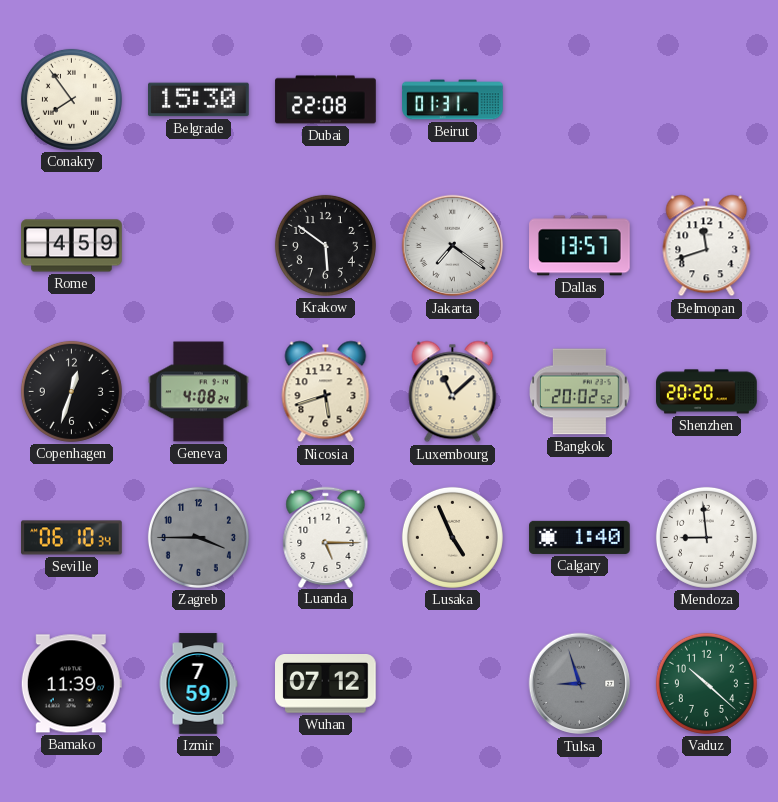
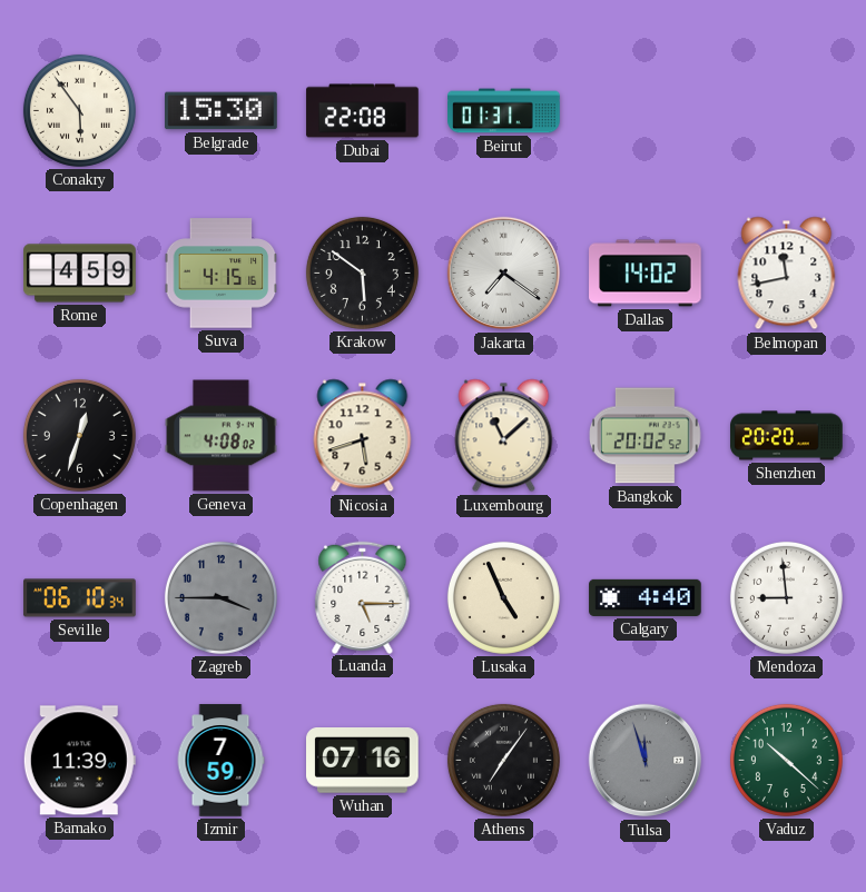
Conakry: 7:54 -> 5:54 (79, 110)
Suva: none -> 4:15 (222, 274)
Dallas: 13:57 -> 14:02 (646, 274)
Belmopan: 11:42 -> 11:43 (787, 274)
Geneva: 4:08:24 -> 4:08:02 (222, 436)
Calgary: 1:40 -> 4:40 (646, 597)
Wuhan: 07:12 -> 07:16 (363, 761)
Athens: none -> 7:06 (503, 760)
Tulsa: 8:57 -> 11:57 (646, 761)
